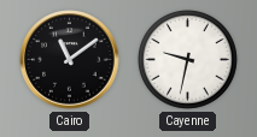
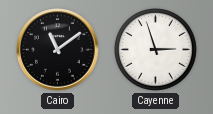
Cayenne: 9:32 -> 2:57 (155, 49)
